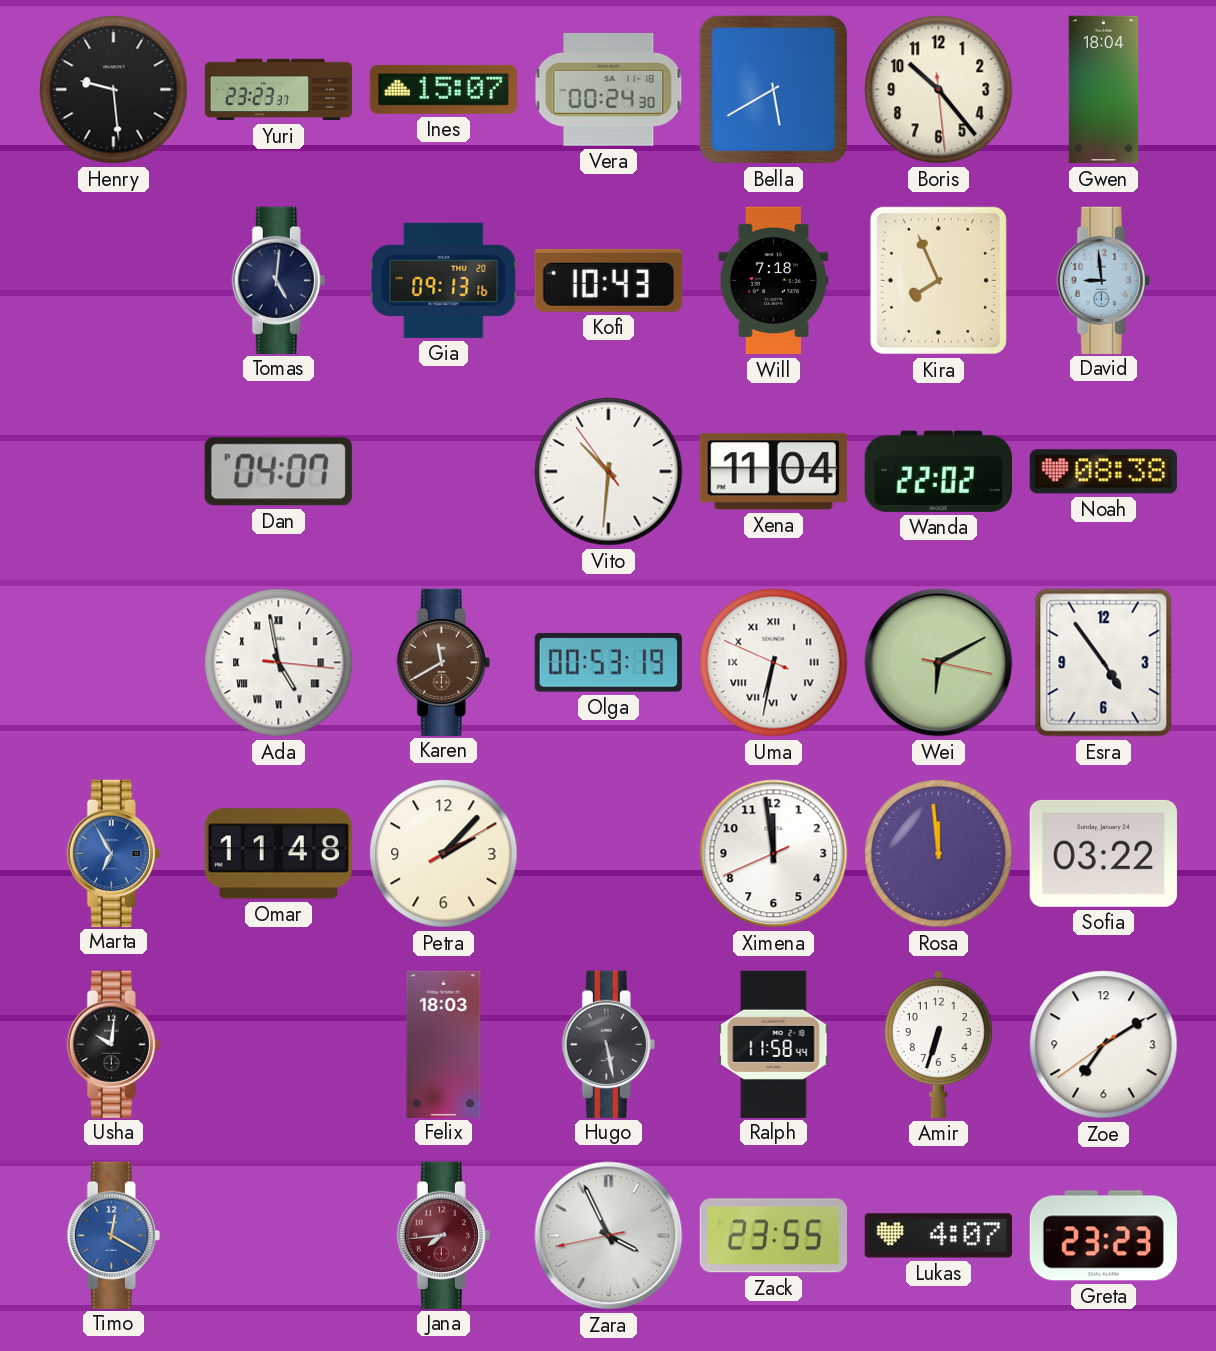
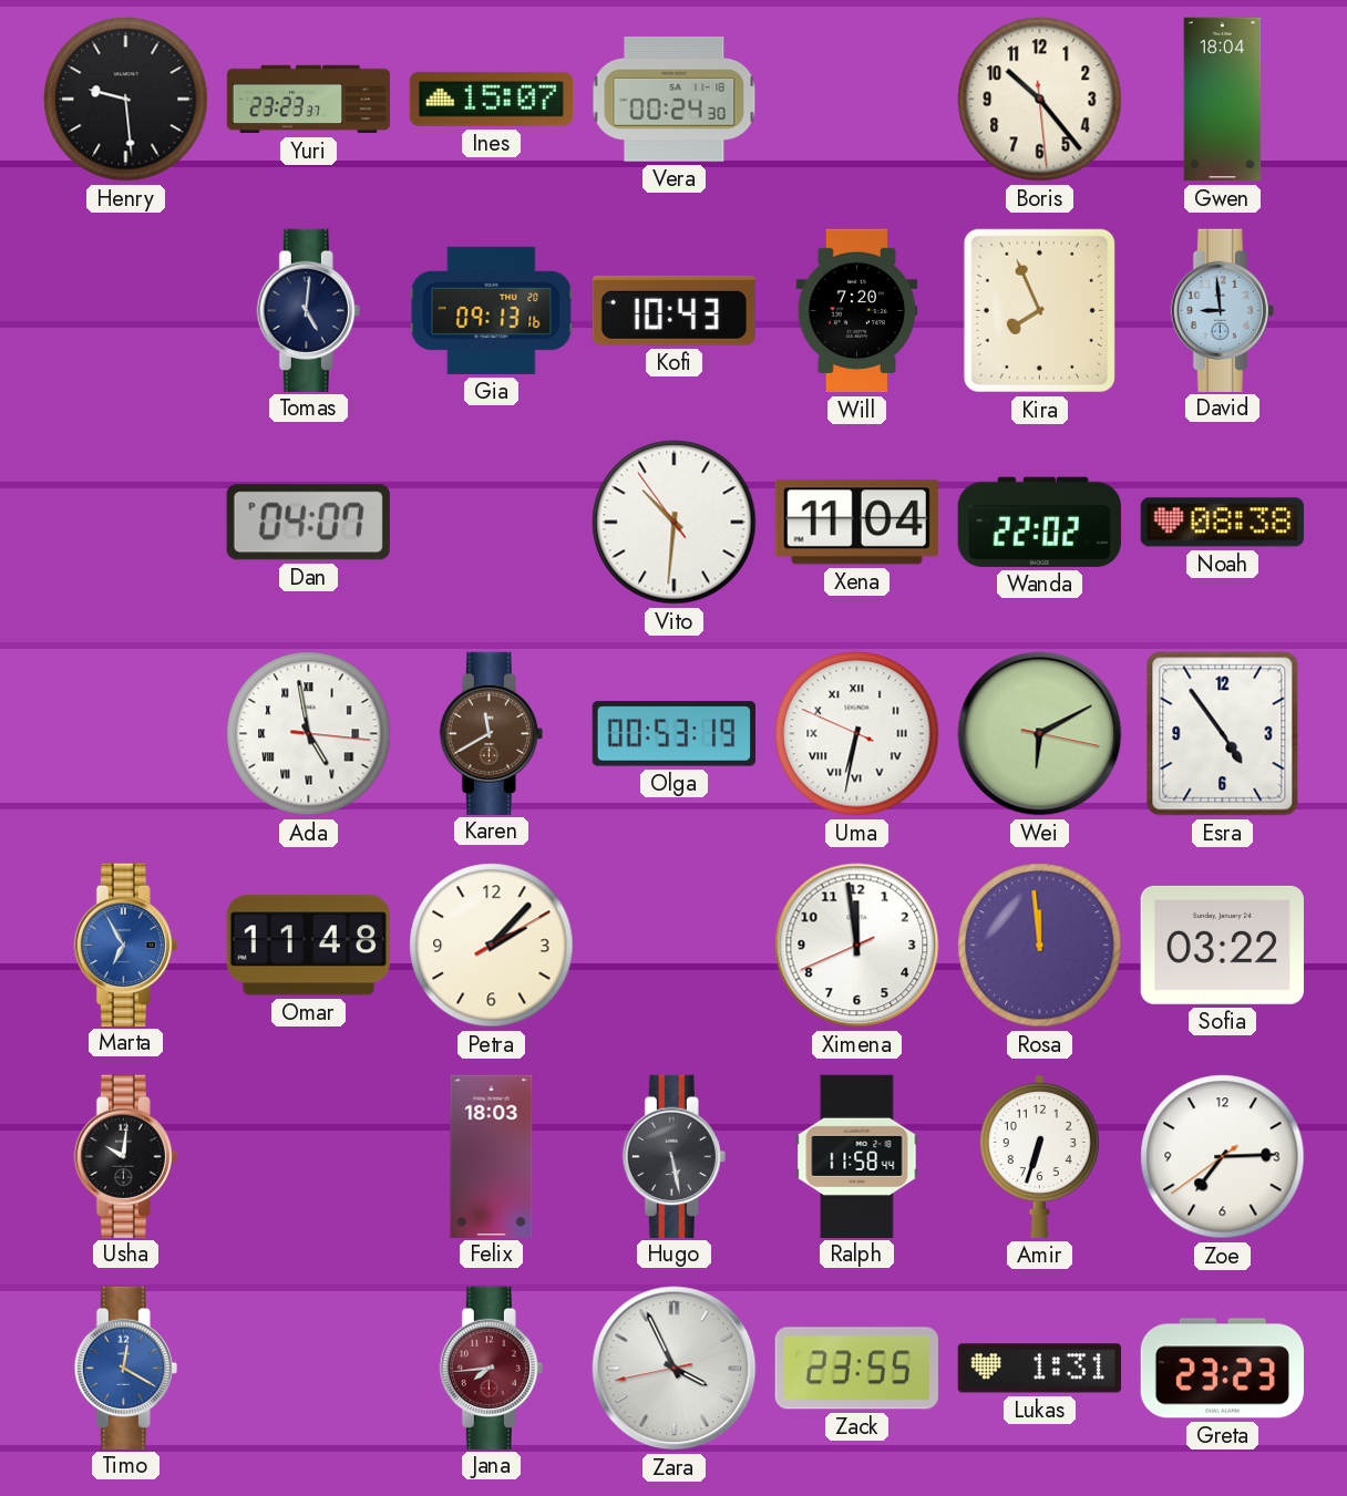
Bella: 5:40 -> none (773, 89)
Will: 7:18 -> 7:20 (857, 311)
Zoe: 7:09 -> 7:14 (1223, 1157)
Lukas: 4:07 -> 1:31 (1039, 1369)
